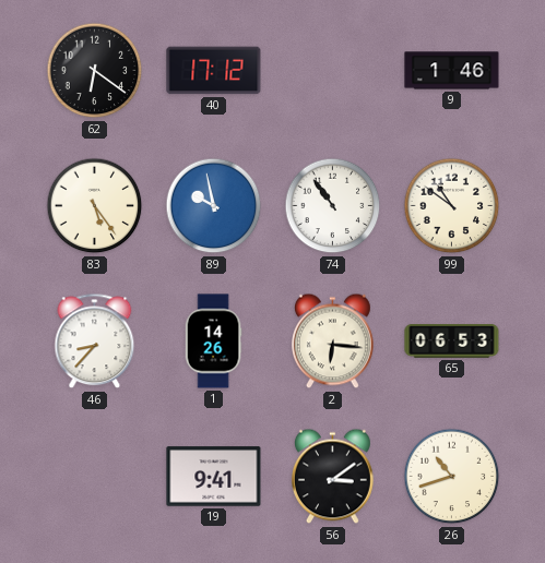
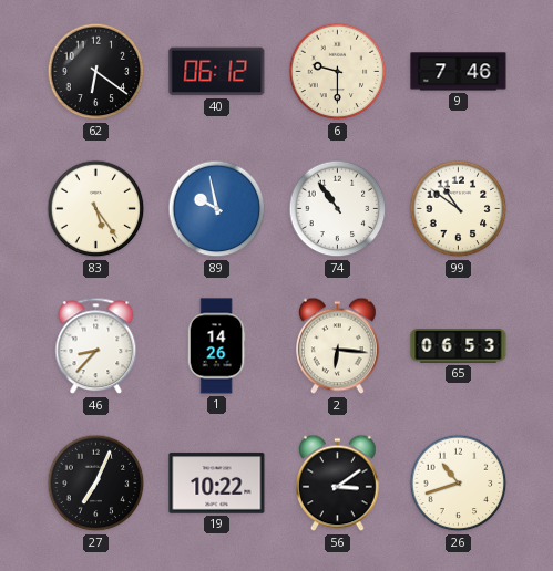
40: 17:12 -> 06:12 (217, 72)
6: none -> 9:30 (338, 72)
9: 1:46 -> 7:46 (459, 72)
27: none -> 7:04 (96, 484)
19: 9:41 -> 10:22 (217, 484)
